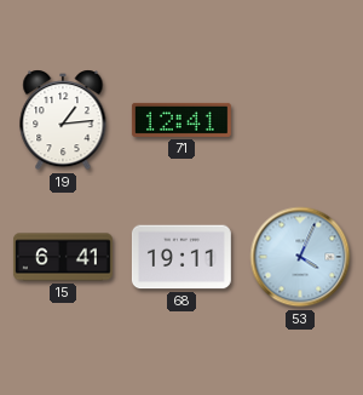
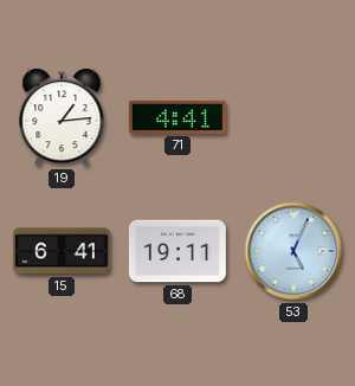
71: 12:41 -> 4:41 (177, 117)
53: 4:04 -> 5:04 (293, 251)
